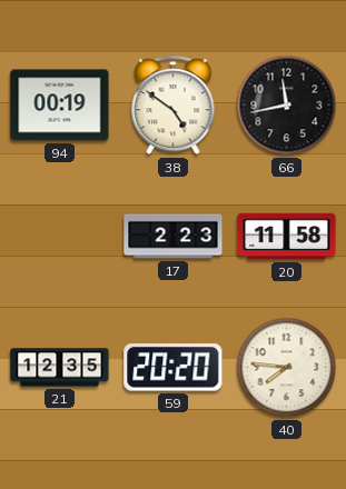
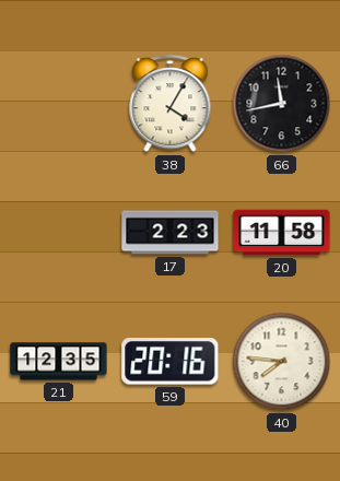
94: 00:19 -> none (60, 106)
38: 4:51 -> 4:05 (171, 104)
59: 20:20 -> 20:16 (171, 362)
